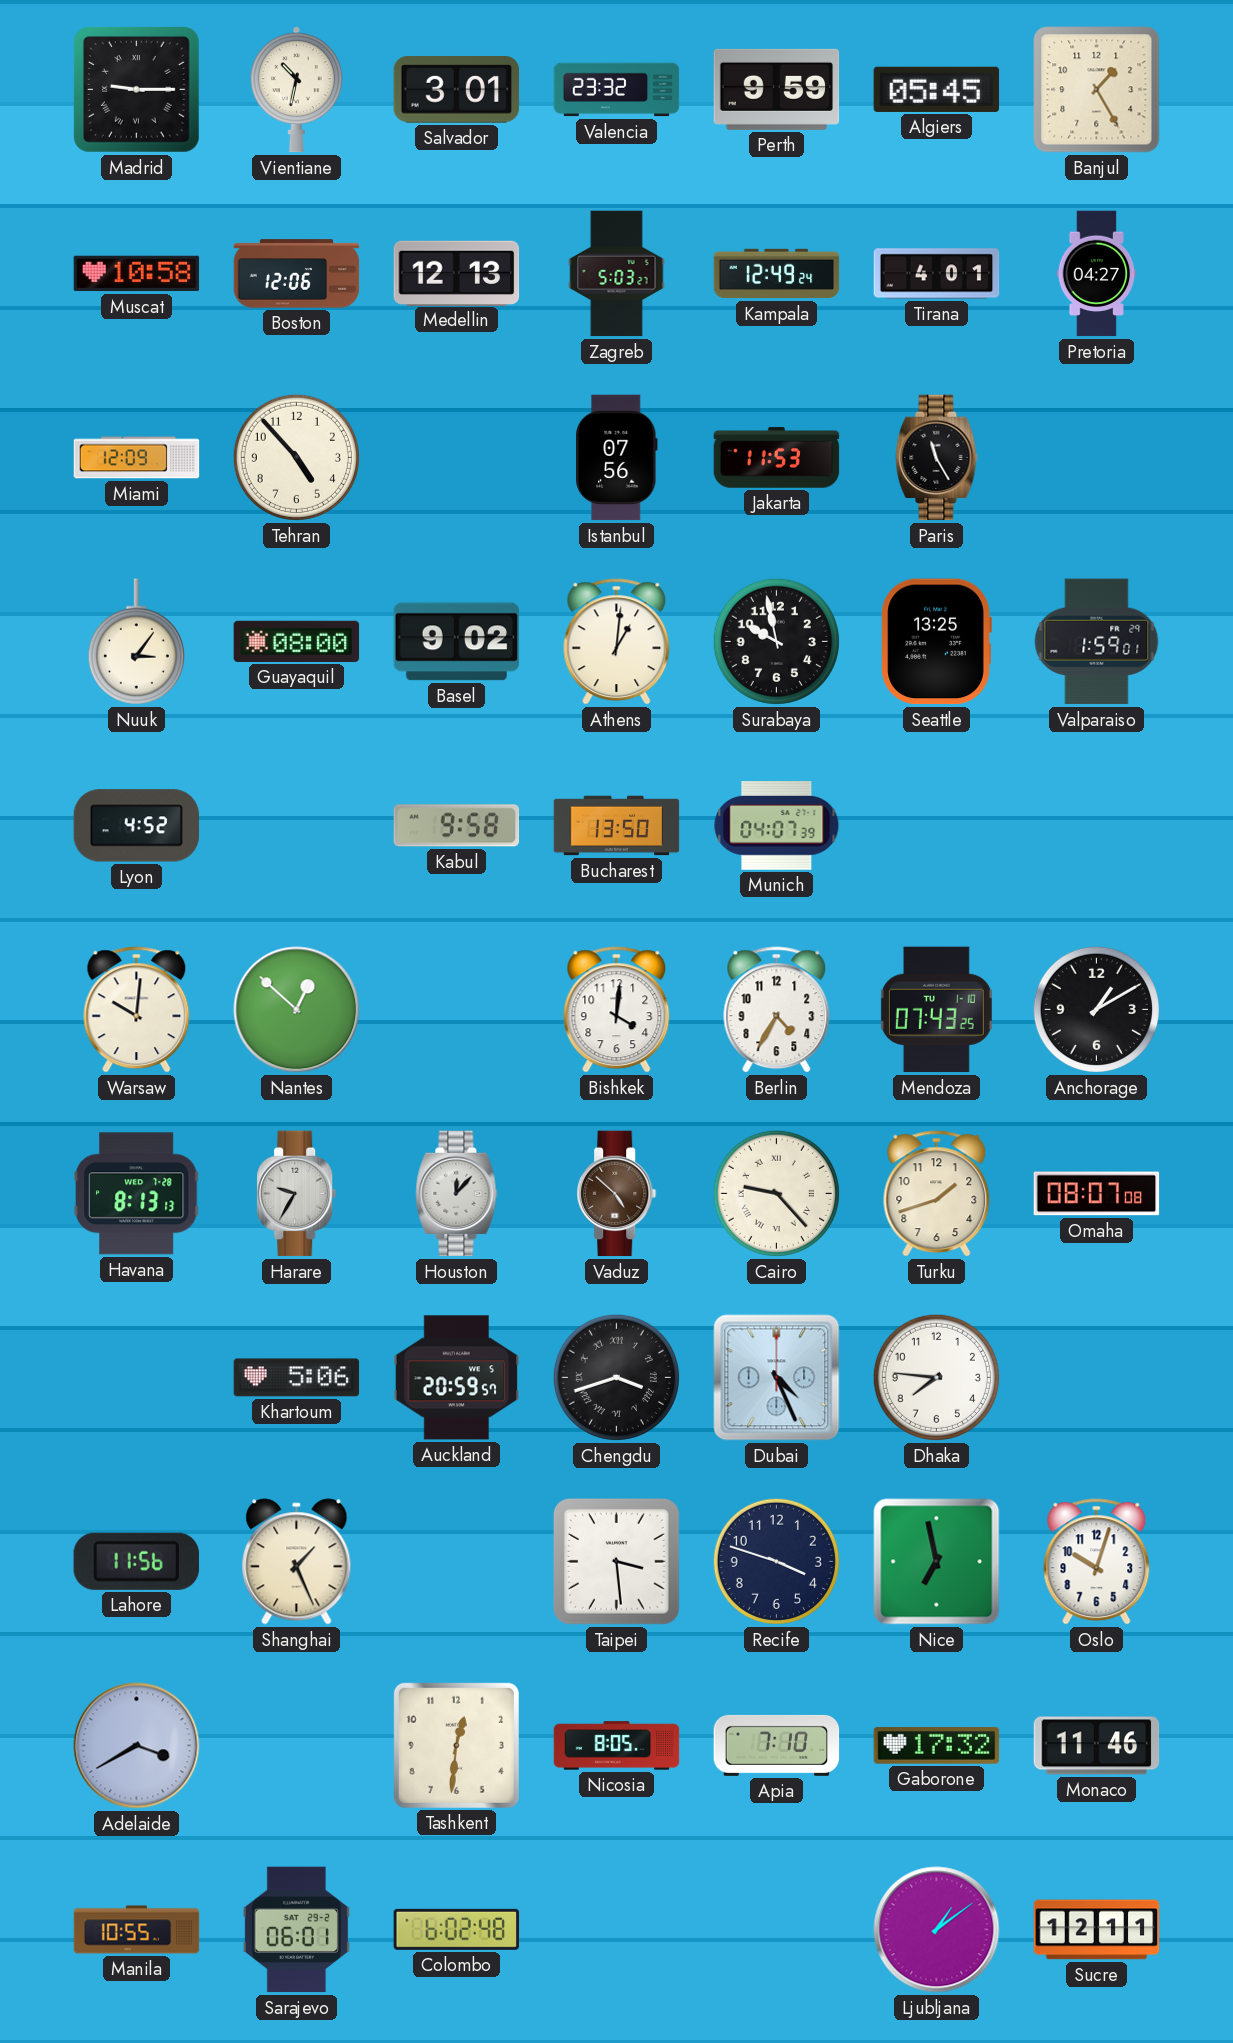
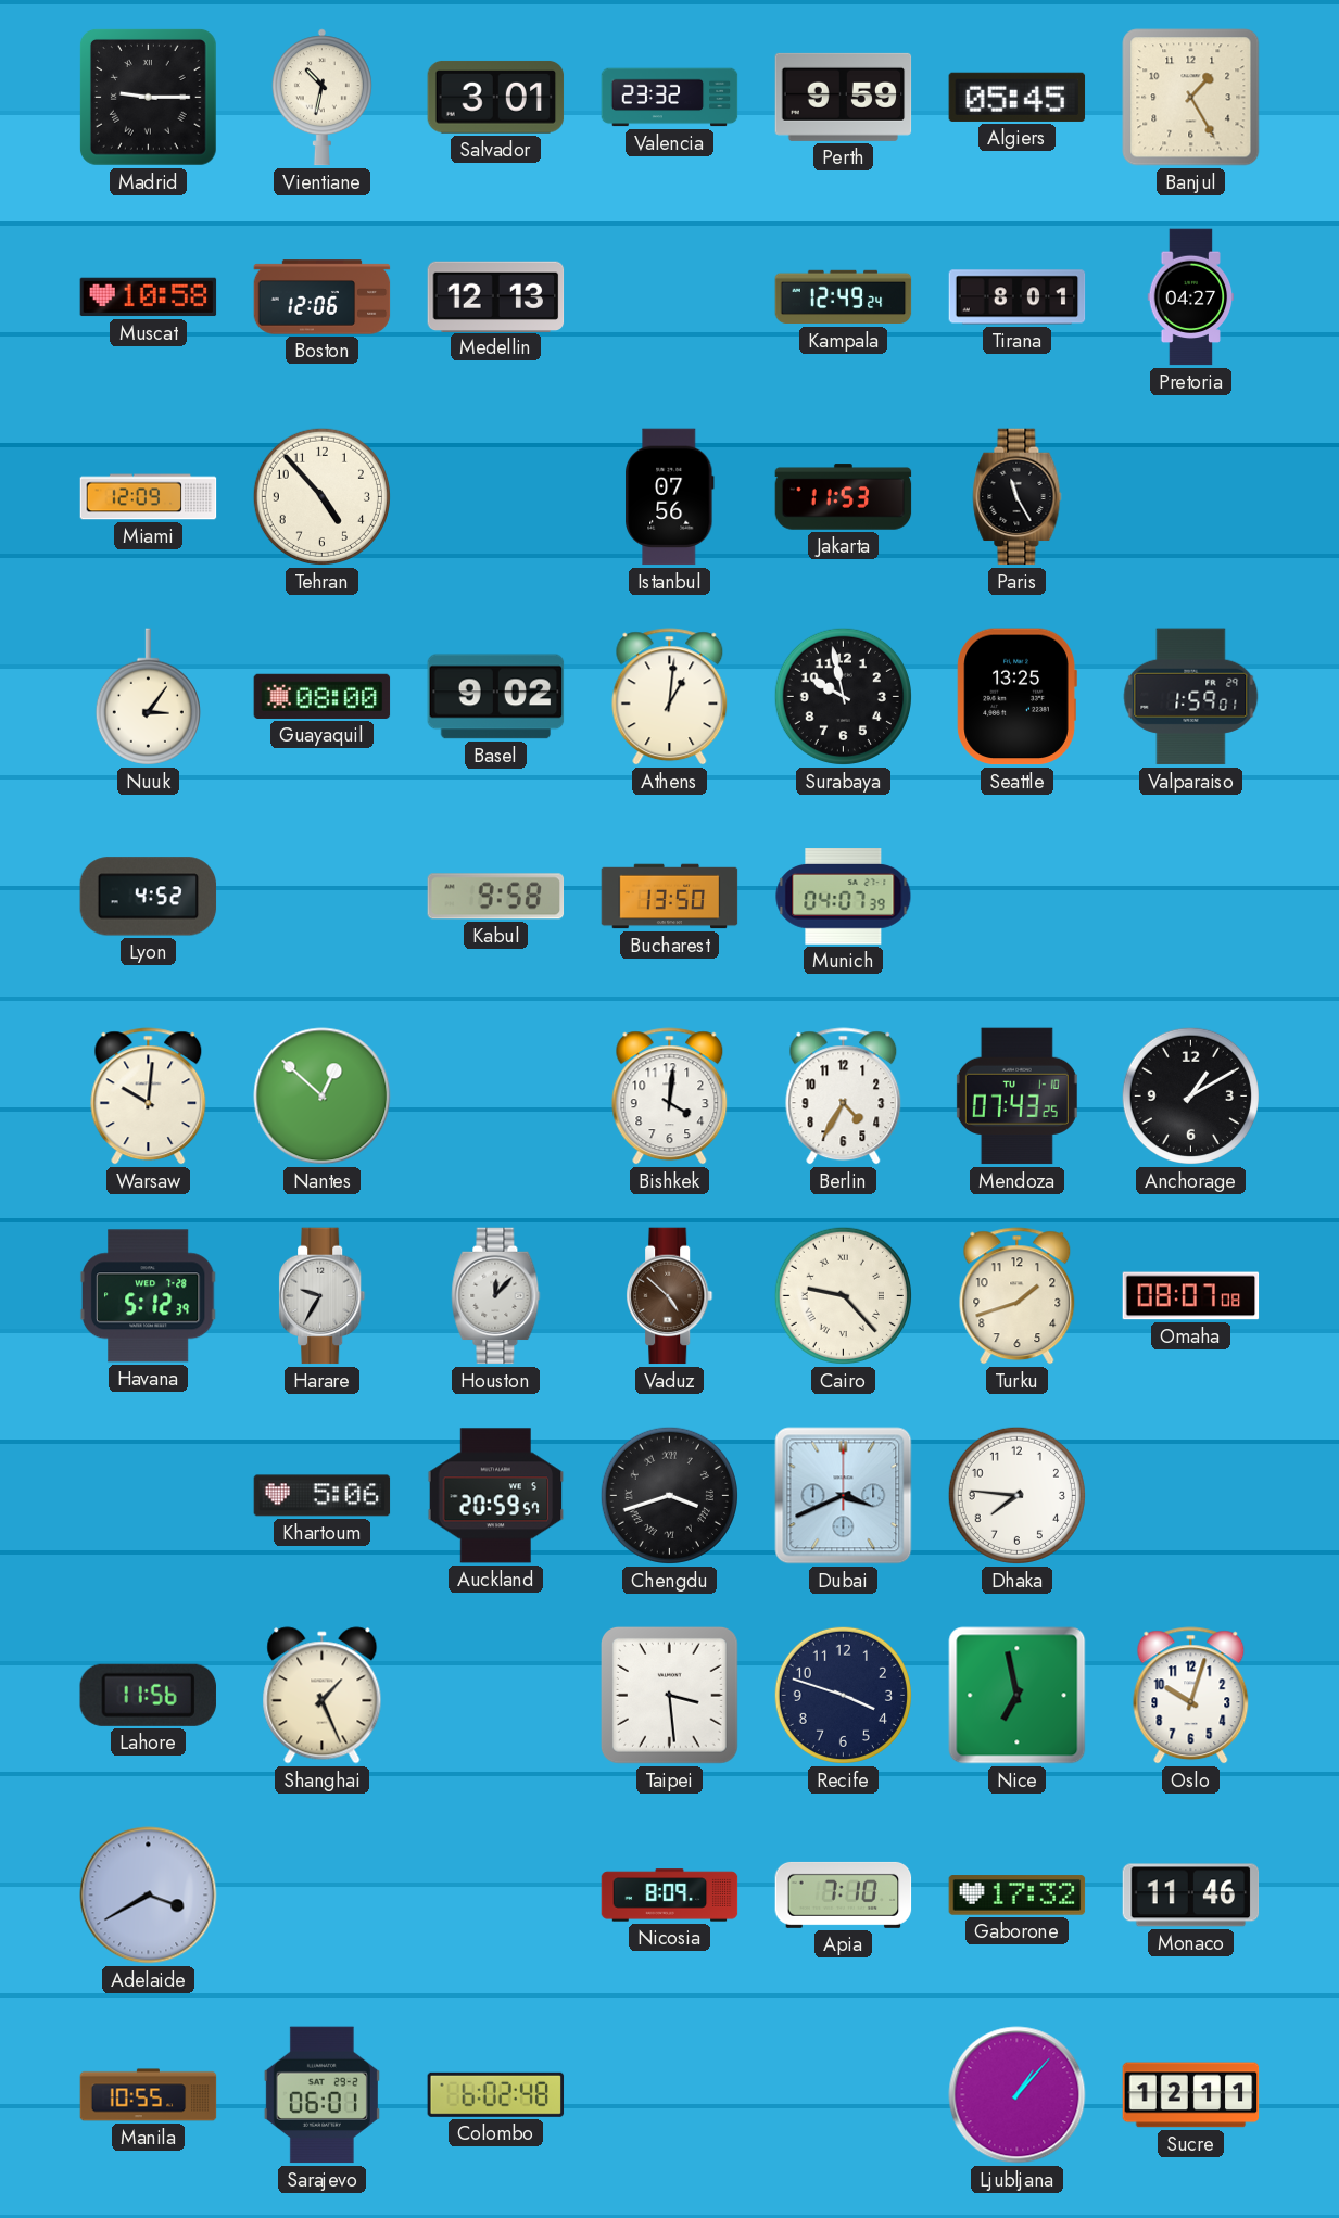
Zagreb: 5:03 -> none (617, 274)
Tirana: 4:01 -> 8:01 (1018, 297)
Havana: 8:13 -> 5:12 (148, 1296)
Dubai: 4:26 -> 3:41 (844, 1496)
Tashkent: 12:31 -> none (456, 1745)
Nicosia: 8:05 -> 8:09 (670, 1896)
Ljubljana: 1:09 -> 1:07 (1018, 2095)
